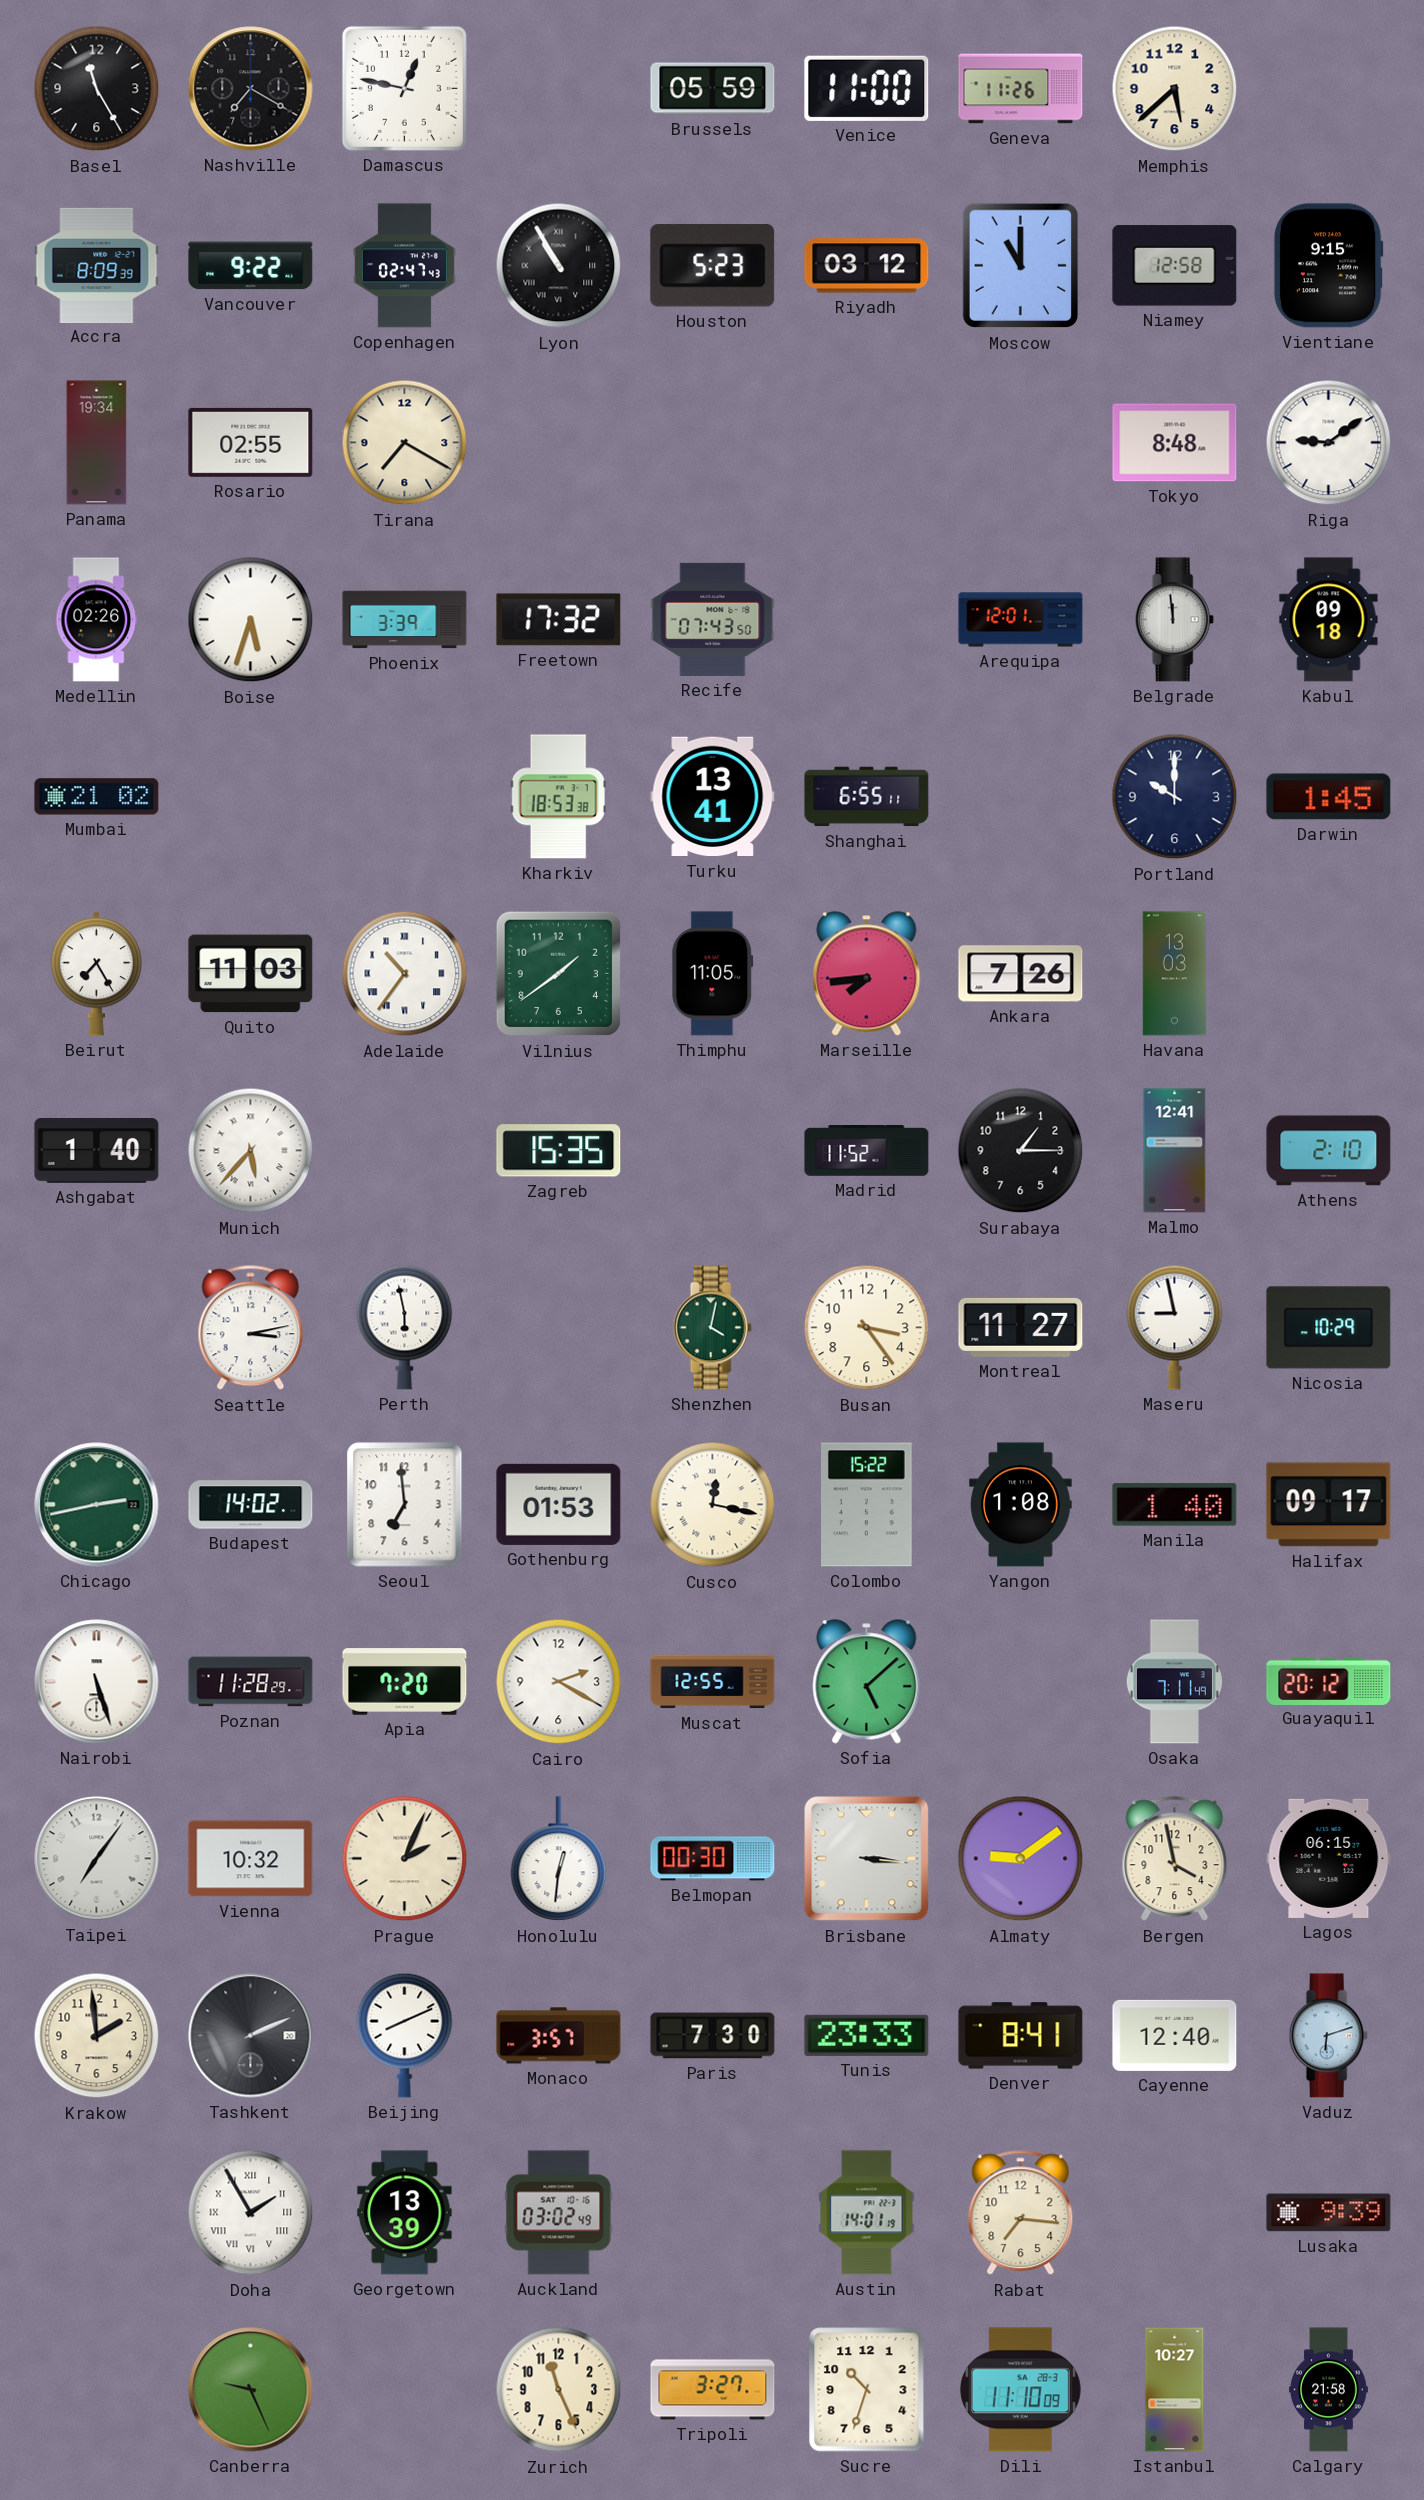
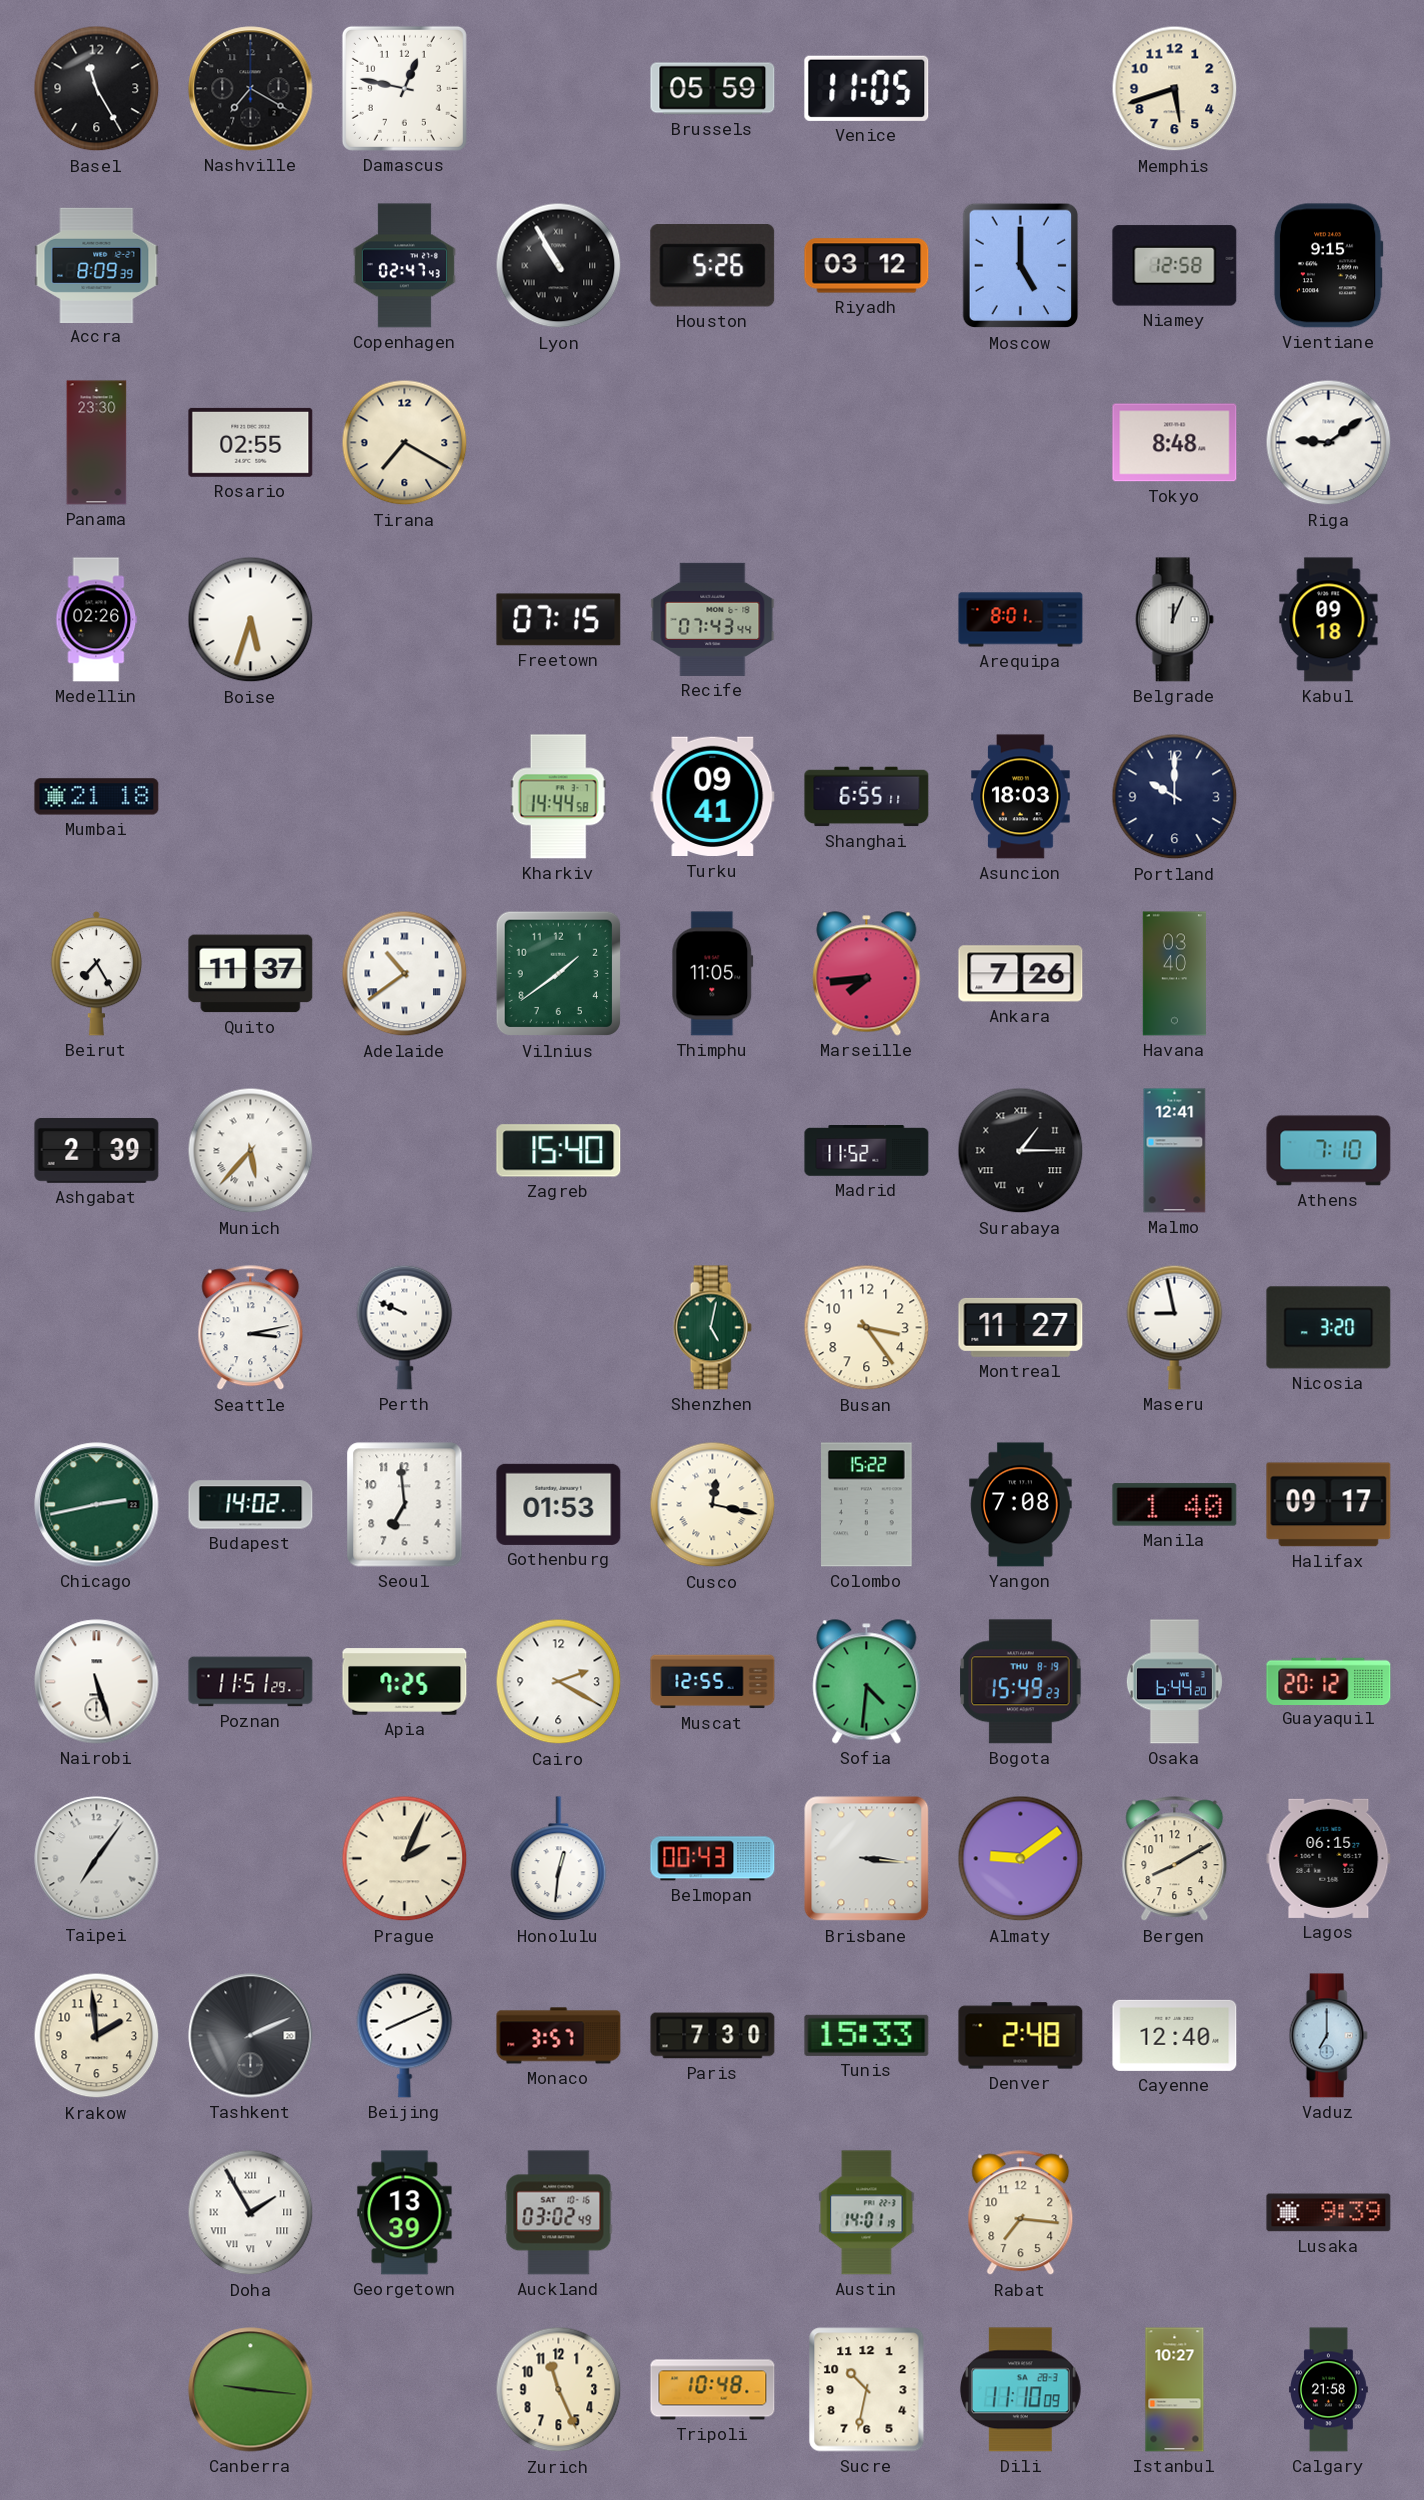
Venice: 11:00 -> 11:05 (867, 88)
Geneva: 11:26 -> none (1021, 89)
Memphis: 5:38 -> 5:42 (1175, 89)
Vancouver: 9:22 -> none (251, 266)
Houston: 5:23 -> 5:26 (713, 266)
Moscow: 11:00 -> 5:00 (1021, 266)
Panama: 19:34 -> 23:30 (97, 443)
Phoenix: 3:39 -> none (405, 620)
Freetown: 17:32 -> 07:15 (559, 620)
Recife: 07:43:50 -> 07:43:44 (713, 619)
Arequipa: 12:01 -> 8:01 (1021, 620)
Belgrade: 11:59 -> 12:04 (1174, 620)
Mumbai: 21:02 -> 21:18 (97, 797)
Kharkiv: 18:53 -> 14:44 (558, 797)
Turku: 13:41 -> 09:41 (713, 797)
Asuncion: none -> 18:03 (1021, 797)
Darwin: 1:45 -> none (1329, 797)
Quito: 11:03 -> 11:37 (251, 974)
Adelaide: 10:36 -> 10:39 (405, 974)
Havana: 13:03 -> 03:40 (1174, 974)
Ashgabat: 1:40 -> 2:39 (97, 1151)
Zagreb: 15:35 -> 15:40 (559, 1151)
Surabaya numerals: Arabic -> Roman (1021, 1151)
Athens: 2:10 -> 7:10 (1329, 1151)
Perth: 5:58 -> 9:49 (405, 1327)
Shenzhen: 4:02 -> 5:02 (712, 1328)
Nicosia: 10:29 -> 3:20 (1329, 1328)
Yangon: 1:08 -> 7:08 (1021, 1505)
Poznan: 11:28 -> 11:51 (251, 1682)
Apia: 7:20 -> 7:25 (405, 1682)
Sofia: 5:08 -> 4:31 (867, 1682)
Bogota: none -> 15:49 (1021, 1682)
Osaka: 7:11 -> 6:44 (1174, 1682)
Vienna: 10:32 -> none (251, 1859)
Belmopan: 00:30 -> 00:43 (713, 1859)
Bergen: 3:58 -> 8:10 (1175, 1859)
Tunis: 23:33 -> 15:33 (867, 2035)
Denver: 8:41 -> 2:48 (1021, 2036)
Vaduz: 6:12 -> 7:00 (1328, 2036)
Canberra: 9:26 -> 9:16 (251, 2390)
Tripoli: 3:27 -> 10:48 (713, 2390)
Sucre: 10:33 -> 10:32 (867, 2390)
